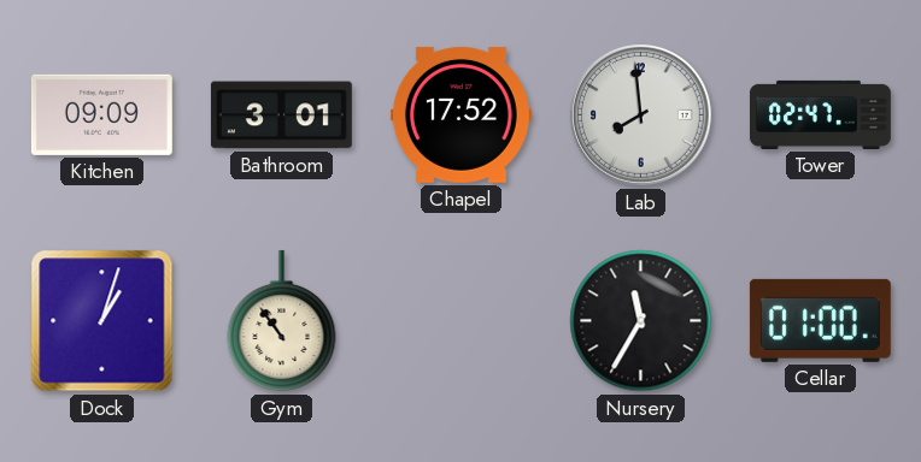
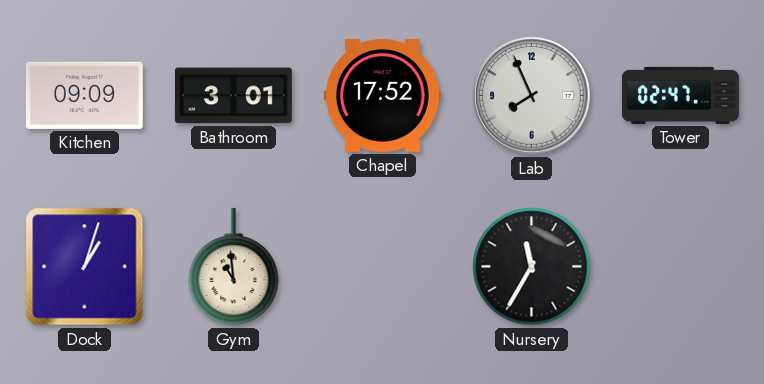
Lab: 7:59 -> 7:56 (532, 96)
Gym: 10:54 -> 10:59 (234, 267)
Cellar: 01:00 -> none (820, 320)
